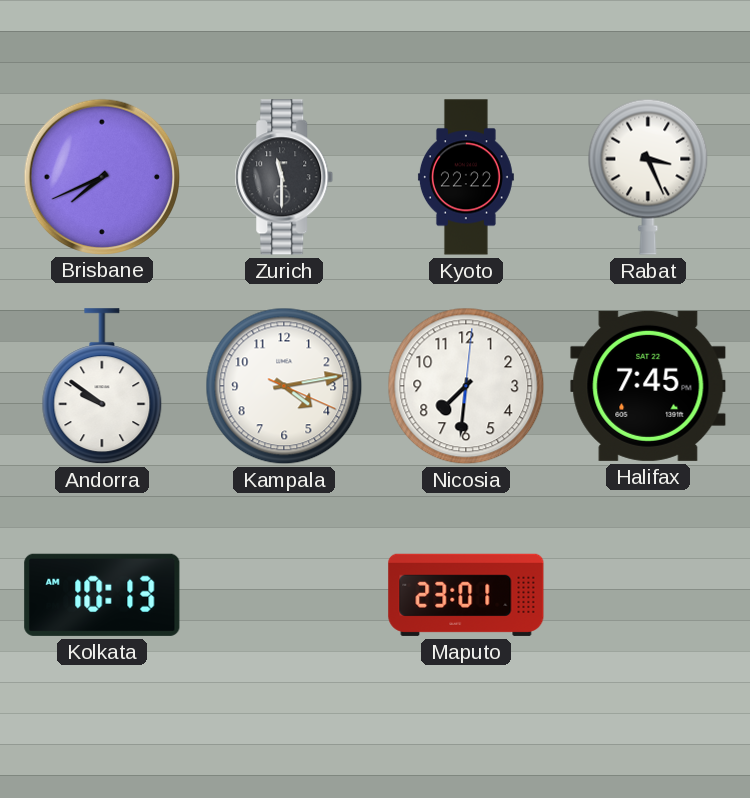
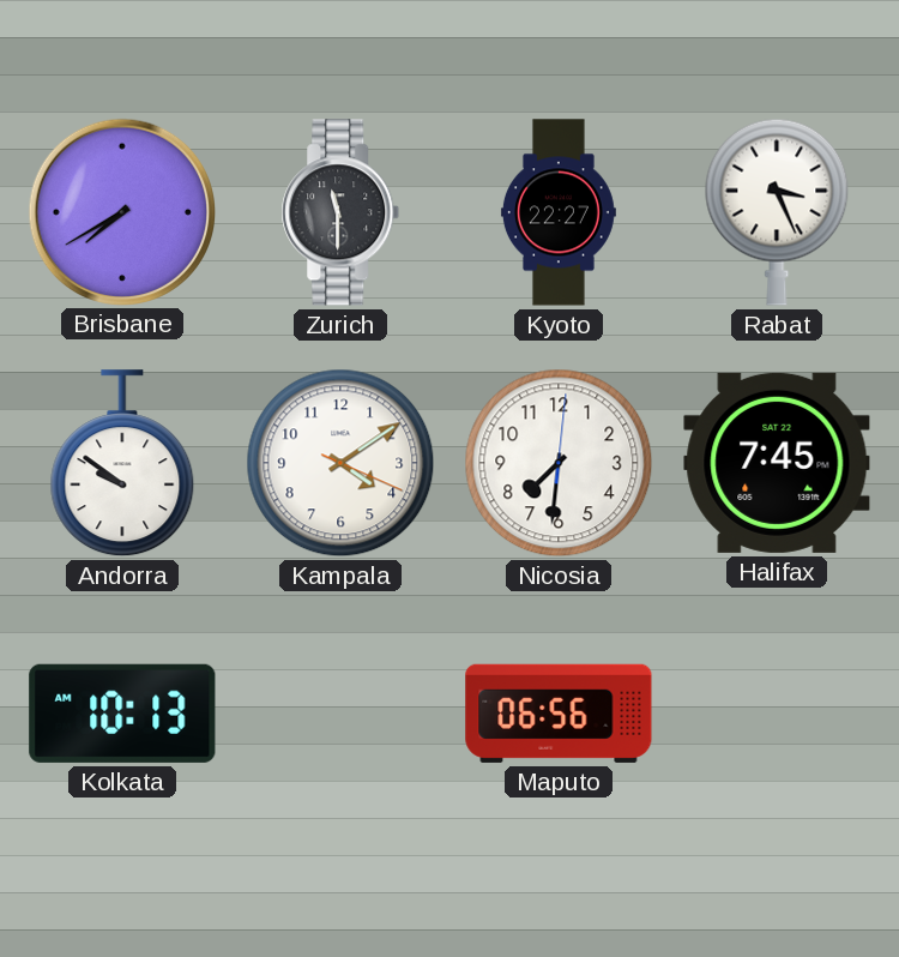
Brisbane: 7:41 -> 7:40 (121, 211)
Kyoto: 22:22 -> 22:27 (559, 212)
Kampala: 4:13 -> 4:09 (340, 463)
Maputo: 23:01 -> 06:56 (559, 714)
